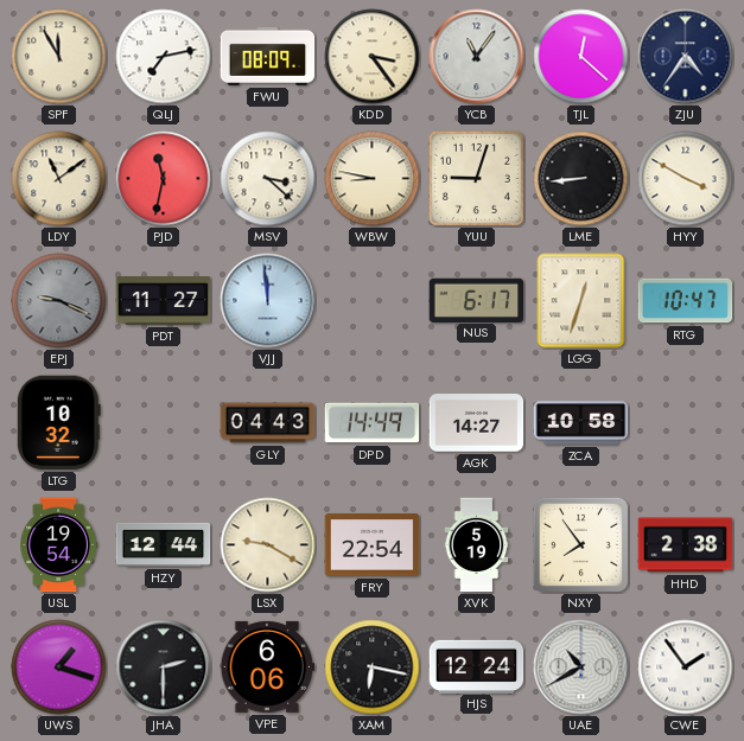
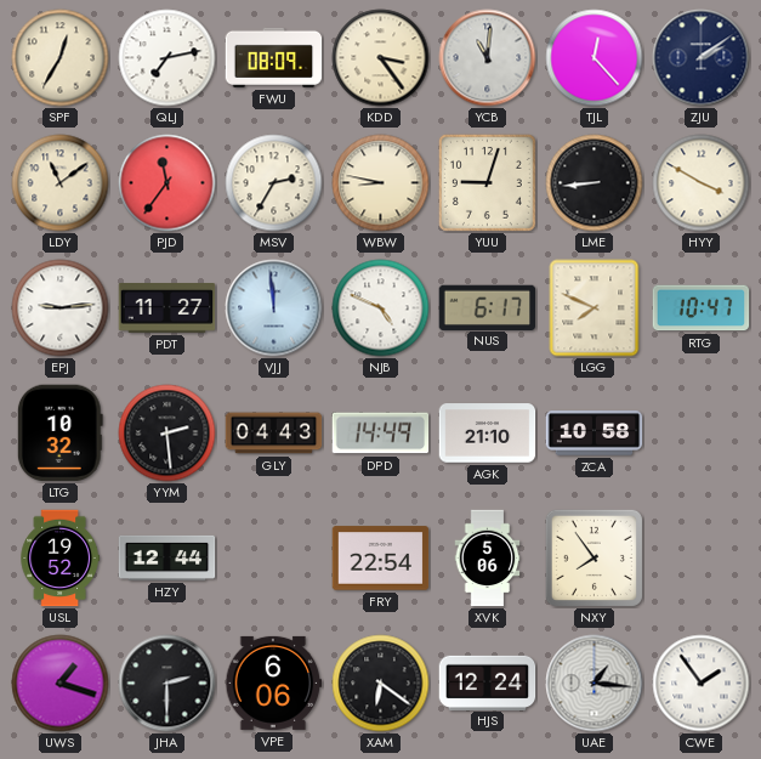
SPF: 11:55 -> 12:35 (61, 58)
YCB: 11:06 -> 11:01 (488, 58)
TJL: 12:22 -> 12:23 (595, 58)
ZJU: 4:36 -> 2:09 (702, 58)
PJD: 11:32 -> 11:36 (167, 183)
MSV: 3:22 -> 2:35 (274, 183)
EPJ: 9:19 -> 9:14 (61, 308)
EPJ dial: grey -> white (61, 308)
NJB: none -> 4:49 (381, 308)
LGG: 12:33 -> 7:49 (595, 308)
YYM: none -> 2:29 (167, 434)
AGK: 14:27 -> 21:10 (488, 434)
USL: 19:54 -> 19:52 (59, 559)
LSX: 9:20 -> none (268, 545)
XVK: 5:19 -> 5:06 (488, 559)
HHD: 2:38 -> none (686, 545)
XAM: 6:17 -> 6:21 (381, 684)
UAE: 10:40 -> 1:16 (595, 684)
